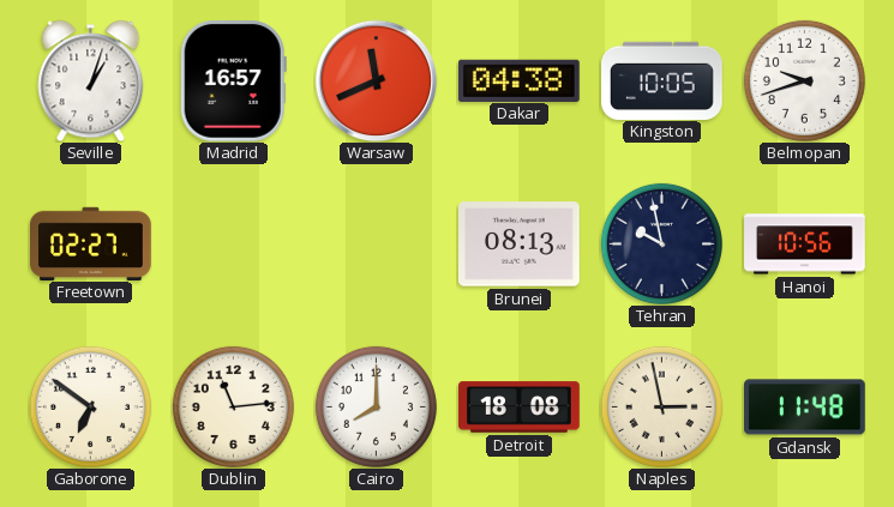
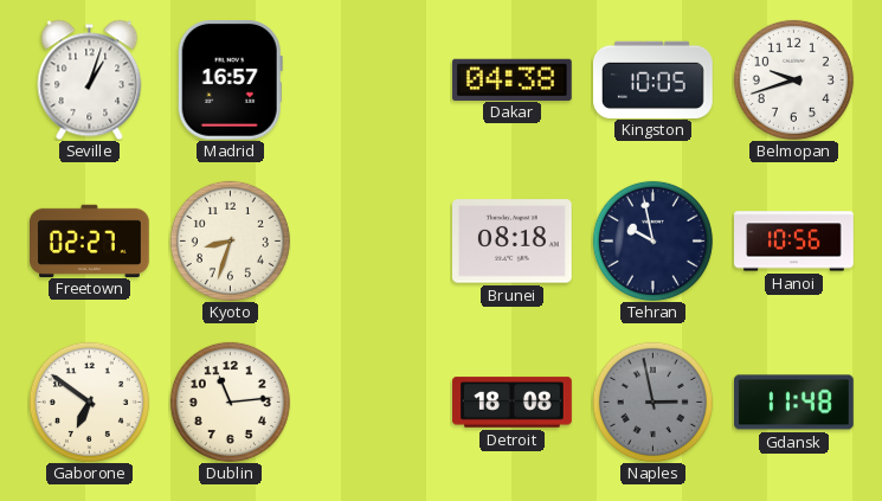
Warsaw: 11:41 -> none (376, 80)
Kyoto: none -> 8:33 (230, 240)
Brunei: 08:13 -> 08:18 (513, 242)
Cairo: 8:00 -> none (376, 406)
Naples dial: cream -> grey (652, 402)
